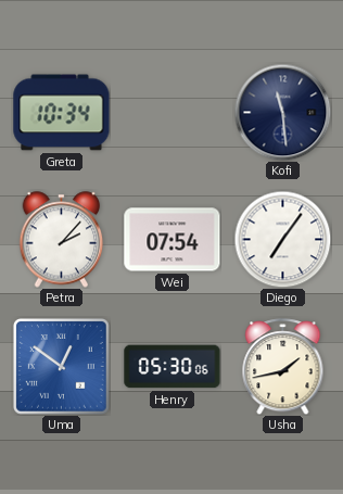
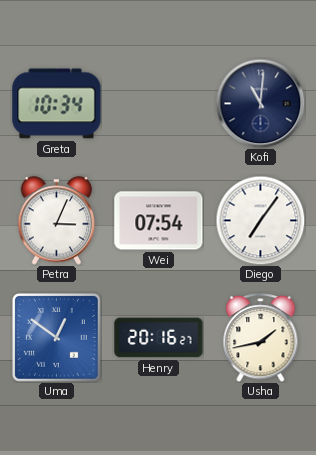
Kofi: 11:29 -> 11:01 (260, 103)
Petra: 2:07 -> 3:04 (57, 221)
Henry: 05:30 -> 20:16 (159, 338)
